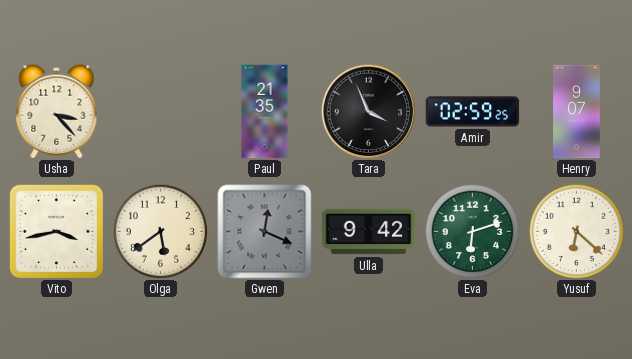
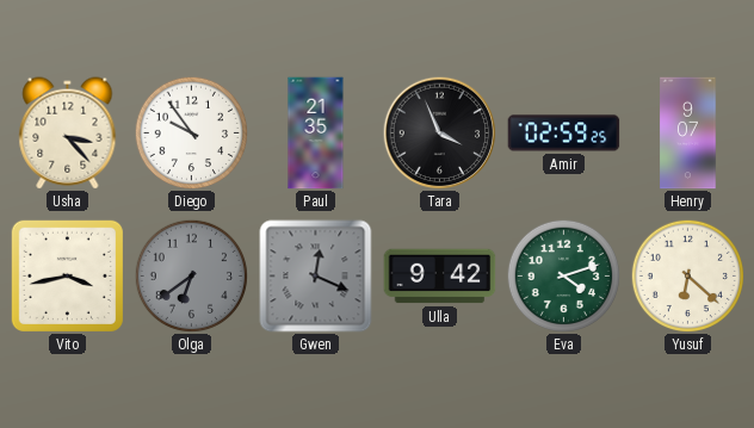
Diego: none -> 9:54 (191, 132)
Olga: 5:39 -> 6:39 (191, 275)
Olga dial: cream -> grey (191, 275)
Eva: 6:12 -> 4:12 (563, 275)
